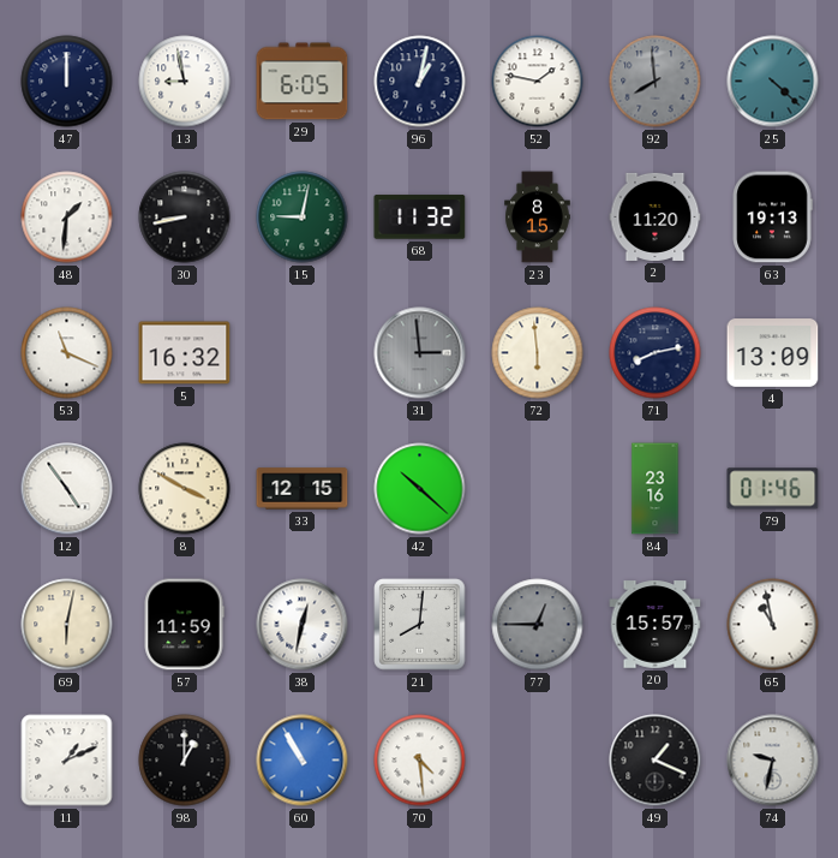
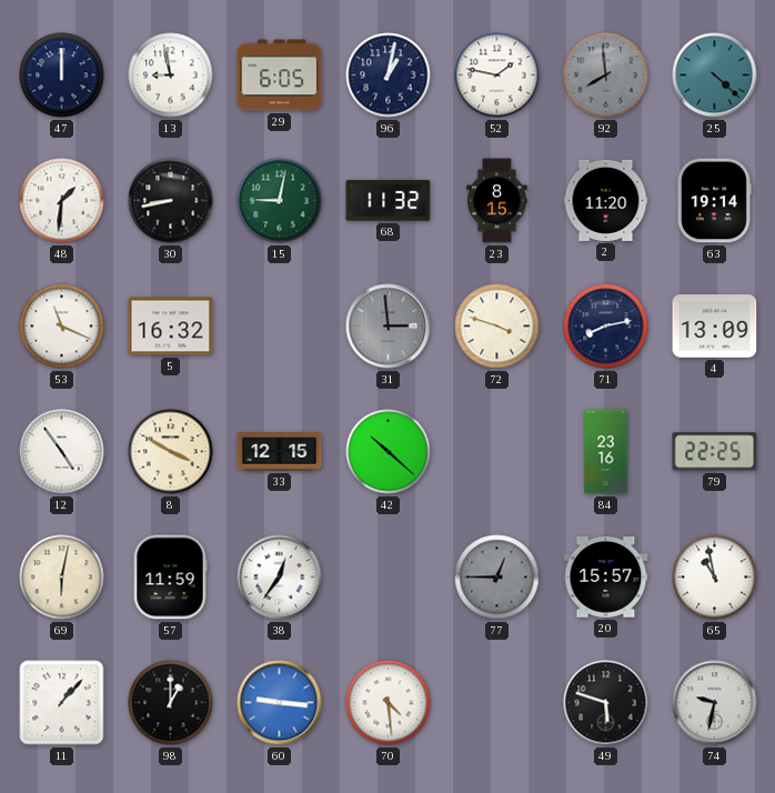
63: 19:13 -> 19:14 (714, 201)
72: 5:59 -> 3:48 (497, 327)
79: 01:46 -> 22:25 (715, 452)
38: 12:32 -> 12:36 (280, 578)
21: 8:01 -> none (420, 625)
11: 1:11 -> 1:07 (62, 703)
60: 10:55 -> 9:16 (280, 703)
49: 1:19 -> 5:48 (606, 703)
